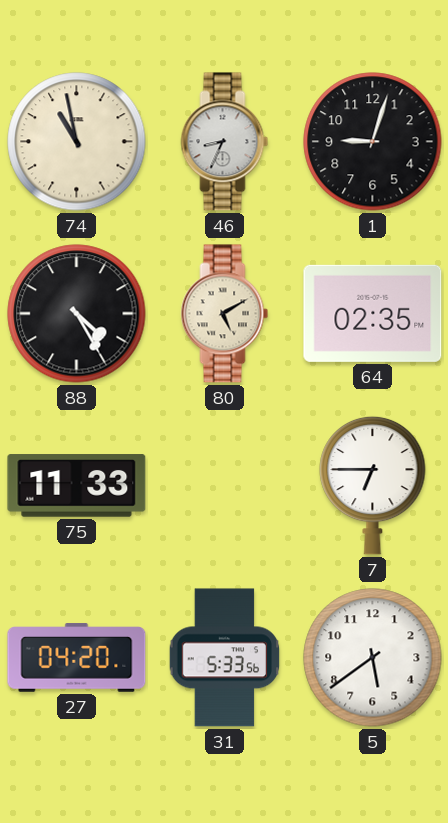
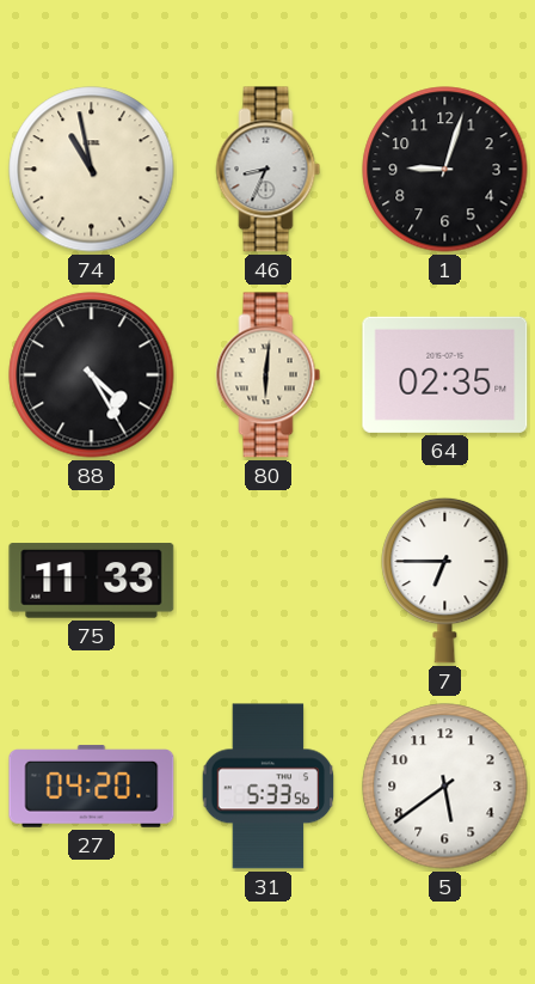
80: 5:10 -> 6:01 (269, 375)
